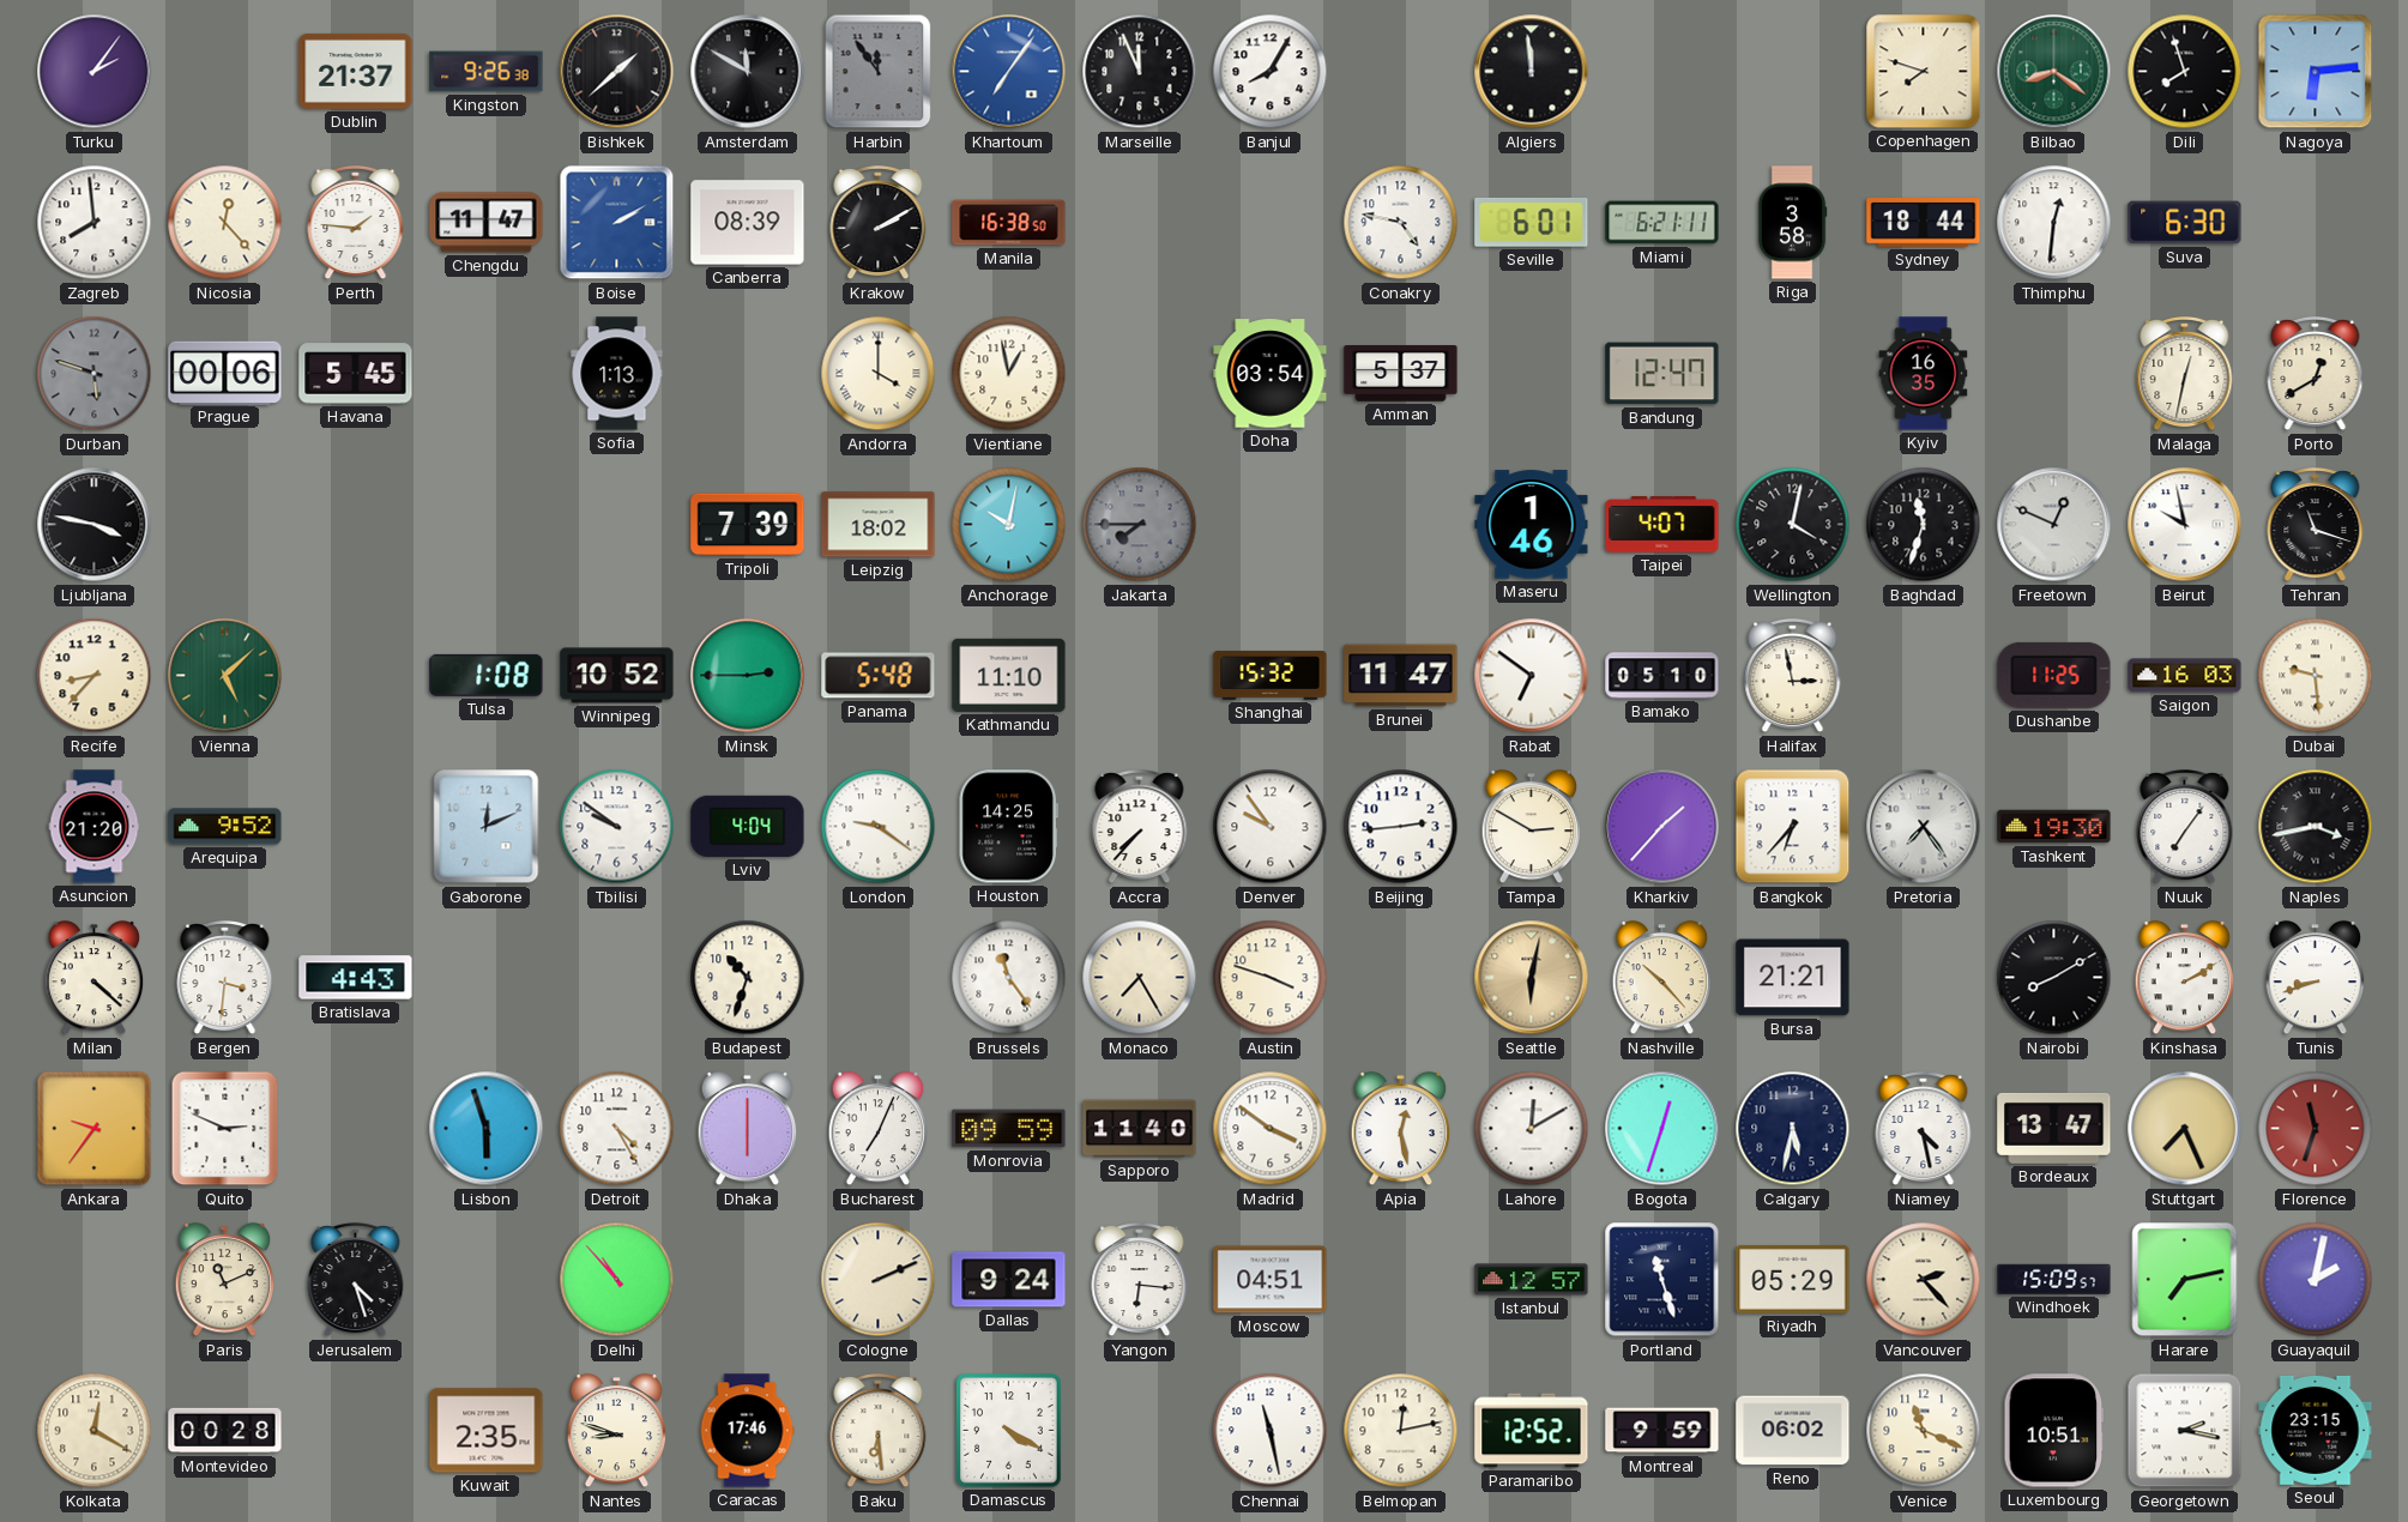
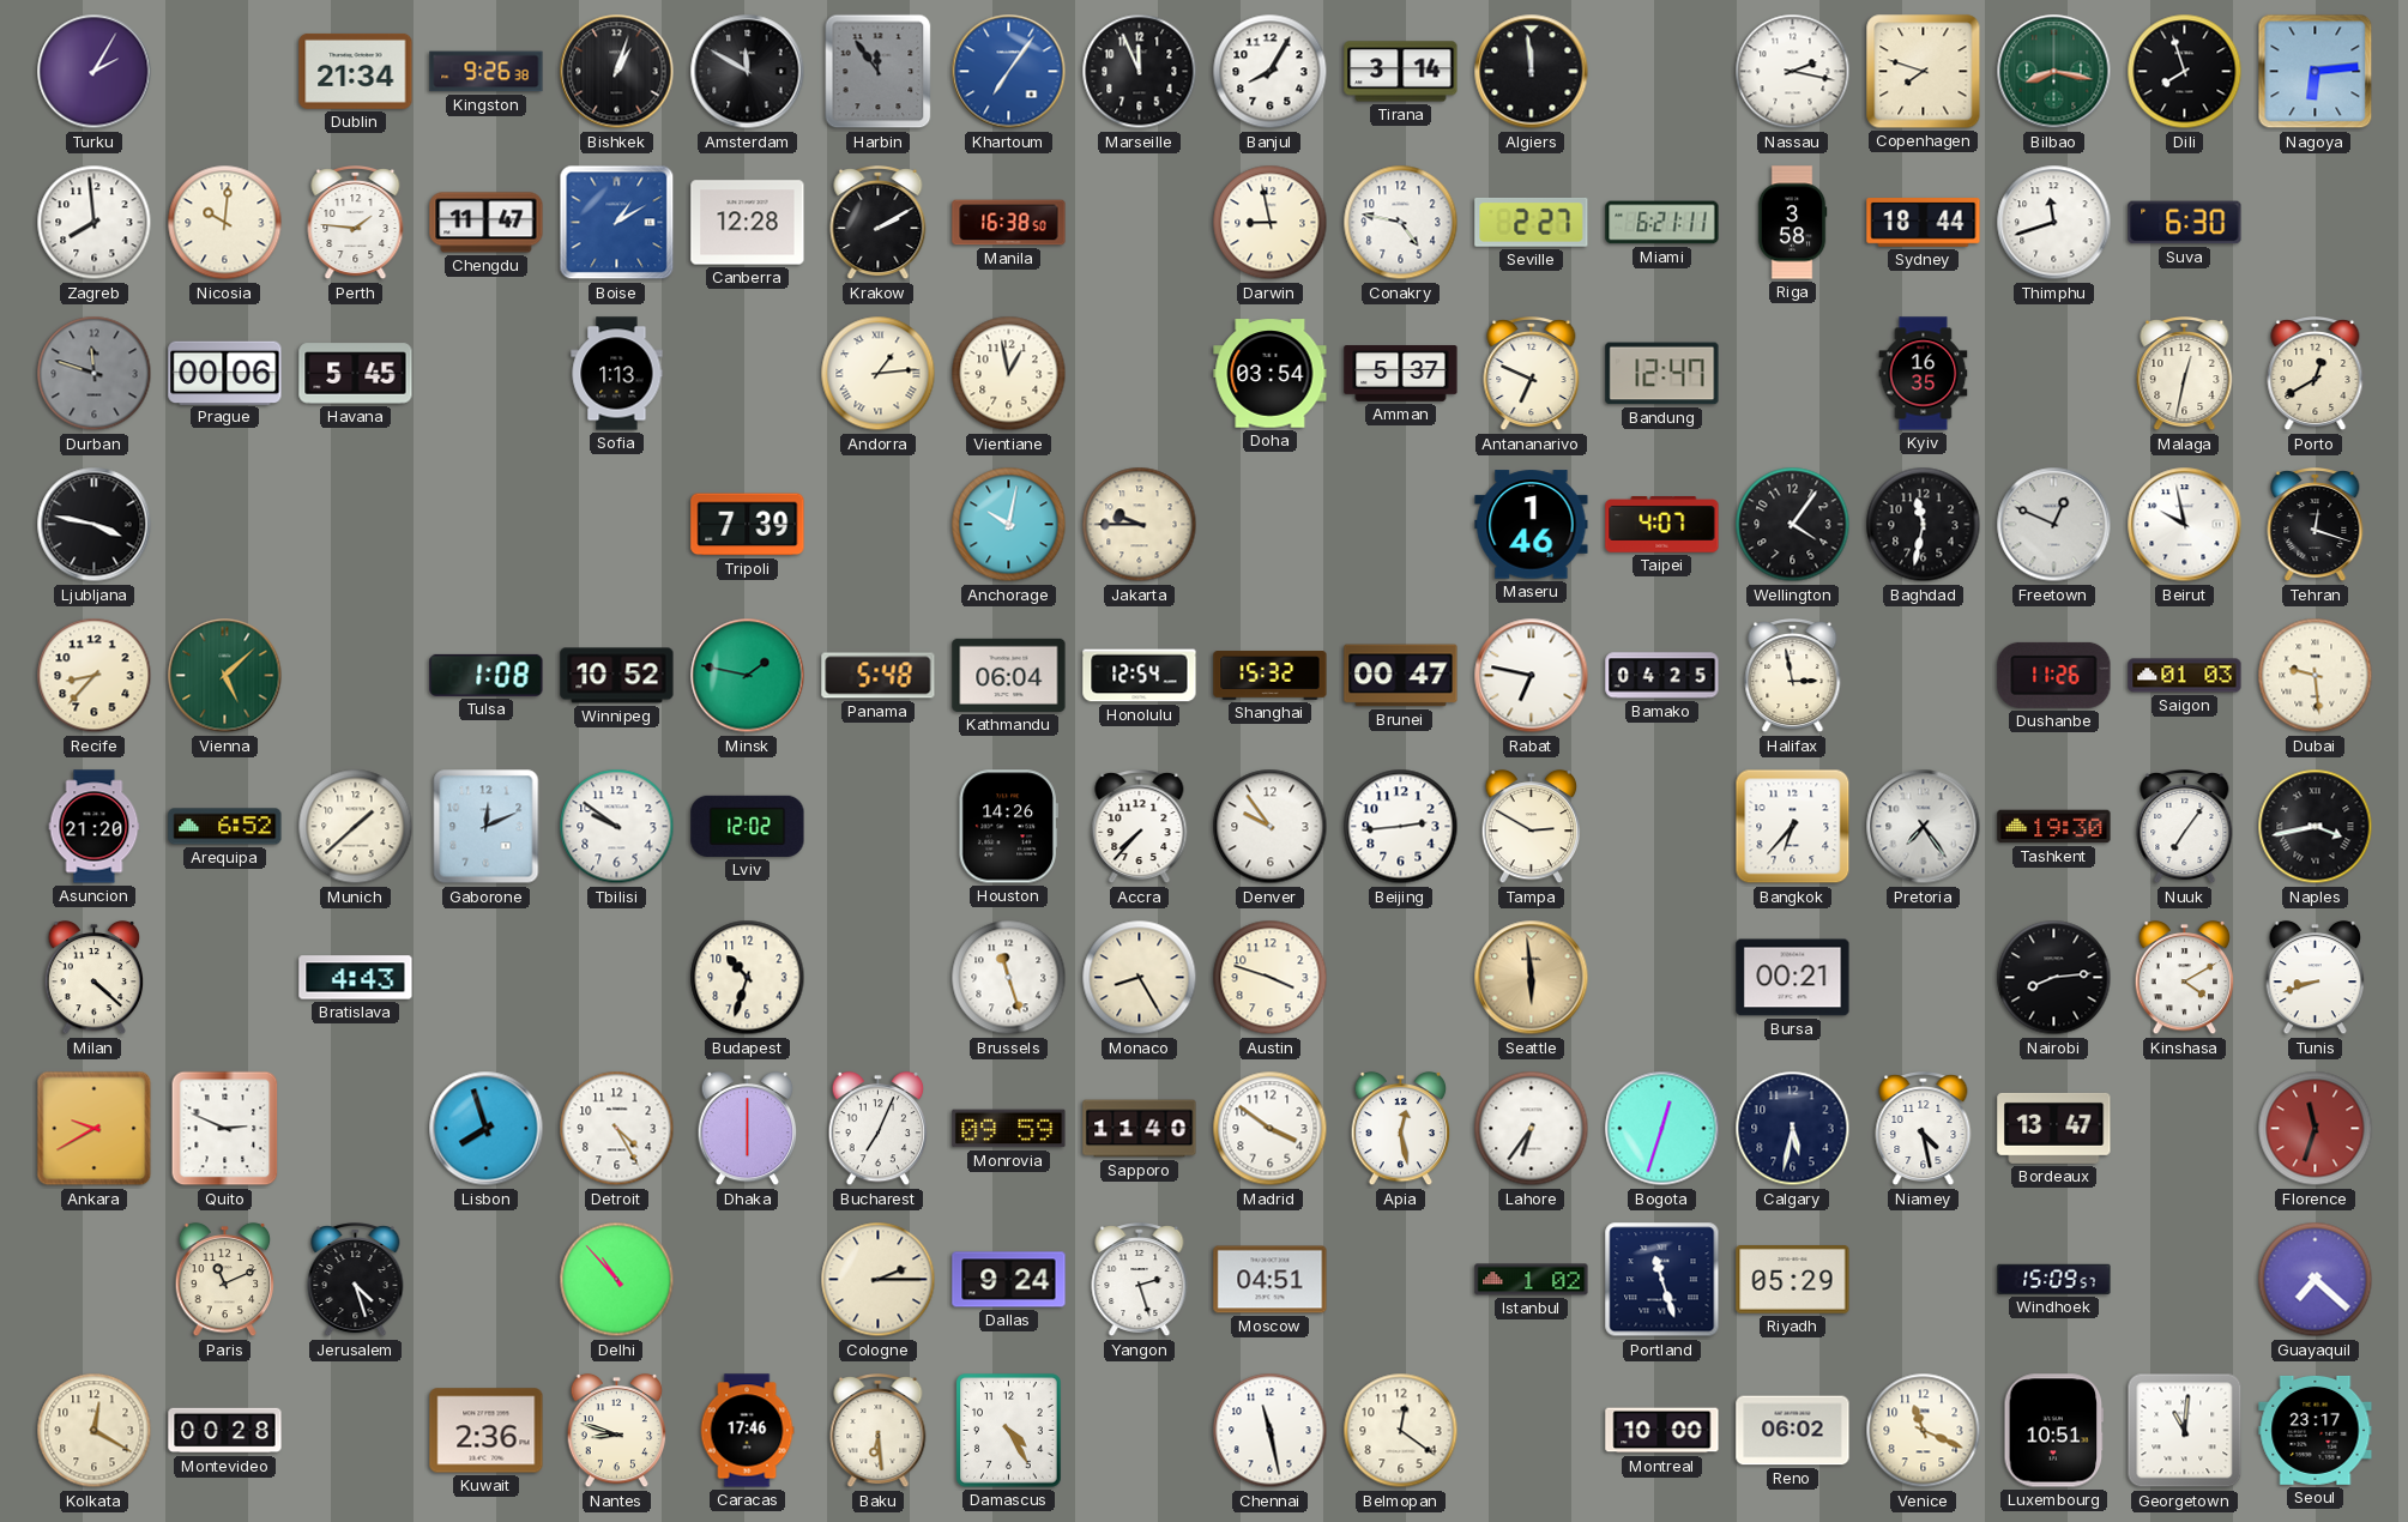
Turku: 2:06 -> 2:05 (95, 72)
Dublin: 21:37 -> 21:34 (356, 71)
Bishkek: 1:38 -> 1:03 (617, 72)
Tirana: none -> 3:14 (1401, 72)
Nassau: none -> 2:17 (1793, 72)
Bilbao: 8:21 -> 8:17 (2054, 72)
Nicosia: 12:23 -> 10:01 (225, 223)
Boise: 2:10 -> 1:10 (617, 223)
Canberra: 08:39 -> 12:28 (748, 223)
Darwin: none -> 8:58 (1271, 223)
Seville: 6:01 -> 2:27 (1532, 223)
Thimphu: 12:31 -> 11:42 (2054, 223)
Durban: 5:48 -> 11:48 (95, 374)
Andorra: 4:00 -> 1:14 (879, 374)
Antananarivo: none -> 6:49 (1532, 375)
Leipzig: 18:02 -> none (879, 525)
Jakarta: 7:45 -> 9:45 (1140, 525)
Jakarta dial: grey -> cream (1140, 525)
Wellington: 4:02 -> 4:06 (1793, 525)
Baghdad: 11:33 -> 11:32 (1924, 525)
Tehran: 11:18 -> 12:18 (2316, 526)
Minsk: 2:45 -> 1:47 (748, 676)
Kathmandu: 11:10 -> 06:04 (1009, 675)
Honolulu: none -> 12:54 (1140, 676)
Brunei: 11:47 -> 00:47 (1401, 676)
Rabat: 6:51 -> 6:47 (1532, 676)
Bamako: 05:10 -> 04:25 (1662, 676)
Dushanbe: 11:25 -> 11:26 (2054, 675)
Saigon: 16:03 -> 01:03 (2185, 676)
Arequipa: 9:52 -> 6:52 (225, 827)
Munich: none -> 1:38 (356, 827)
Lviv: 4:04 -> 12:02 (748, 826)
London: 9:21 -> none (879, 827)
Houston: 14:25 -> 14:26 (1008, 827)
Kharkiv: 1:37 -> none (1662, 827)
Bergen: 3:31 -> none (225, 979)
Brussels: 11:24 -> 11:27 (1009, 978)
Monaco: 7:25 -> 8:25 (1140, 978)
Seattle: 6:02 -> 5:59 (1532, 978)
Nashville: 10:23 -> none (1662, 978)
Bursa: 21:21 -> 00:21 (1793, 978)
Nairobi: 8:10 -> 8:14 (2054, 978)
Kinshasa: 2:10 -> 4:10 (2185, 978)
Ankara: 9:36 -> 9:40 (95, 1129)
Lisbon: 5:57 -> 7:57 (487, 1129)
Lahore: 12:10 -> 6:36 (1532, 1129)
Stuttgart: 7:26 -> none (2185, 1129)
Cologne: 2:11 -> 2:15 (879, 1280)
Yangon: 6:16 -> 2:27 (1140, 1281)
Istanbul: 12:57 -> 1:02 (1532, 1280)
Vancouver: 2:23 -> none (1924, 1280)
Harare: 7:13 -> none (2185, 1280)
Guayaquil: 2:02 -> 7:22 (2316, 1280)
Kuwait: 2:35 -> 2:36 (487, 1431)
Damascus: 4:20 -> 4:25 (1009, 1431)
Belmopan: 12:13 -> 12:21 (1401, 1431)
Paramaribo: 12:52 -> none (1532, 1431)
Montreal: 9:59 -> 10:00 (1662, 1431)
Georgetown: 2:17 -> 11:01 (2185, 1431)
Seoul: 23:15 -> 23:17 (2316, 1430)
